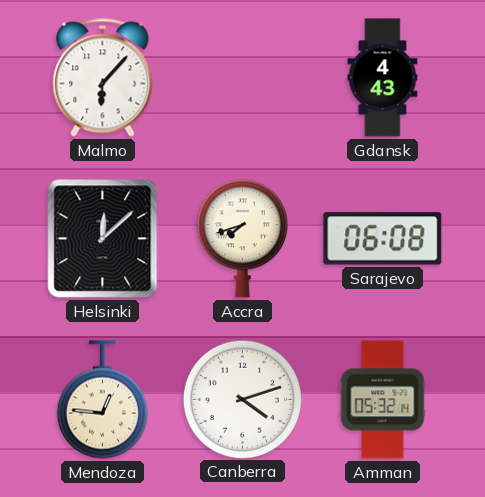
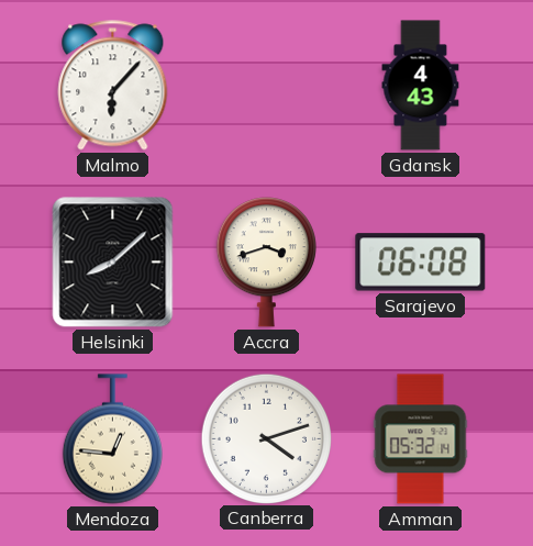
Helsinki: 12:08 -> 8:08 (113, 263)
Accra: 7:42 -> 3:42 (266, 263)
